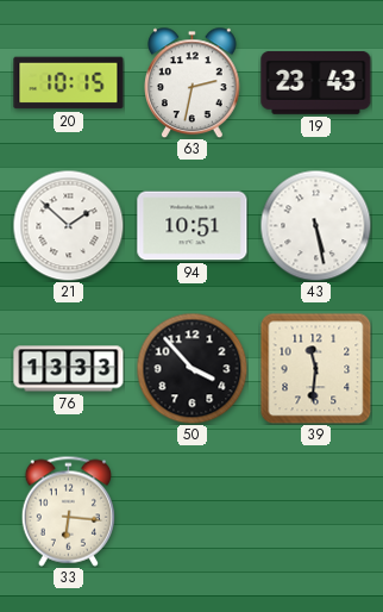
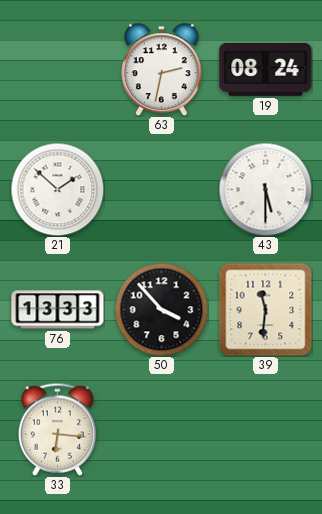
20: 10:15 -> none (69, 83)
19: 23:43 -> 08:24 (266, 69)
94: 10:51 -> none (193, 226)
43: 5:28 -> 5:30 (265, 189)
